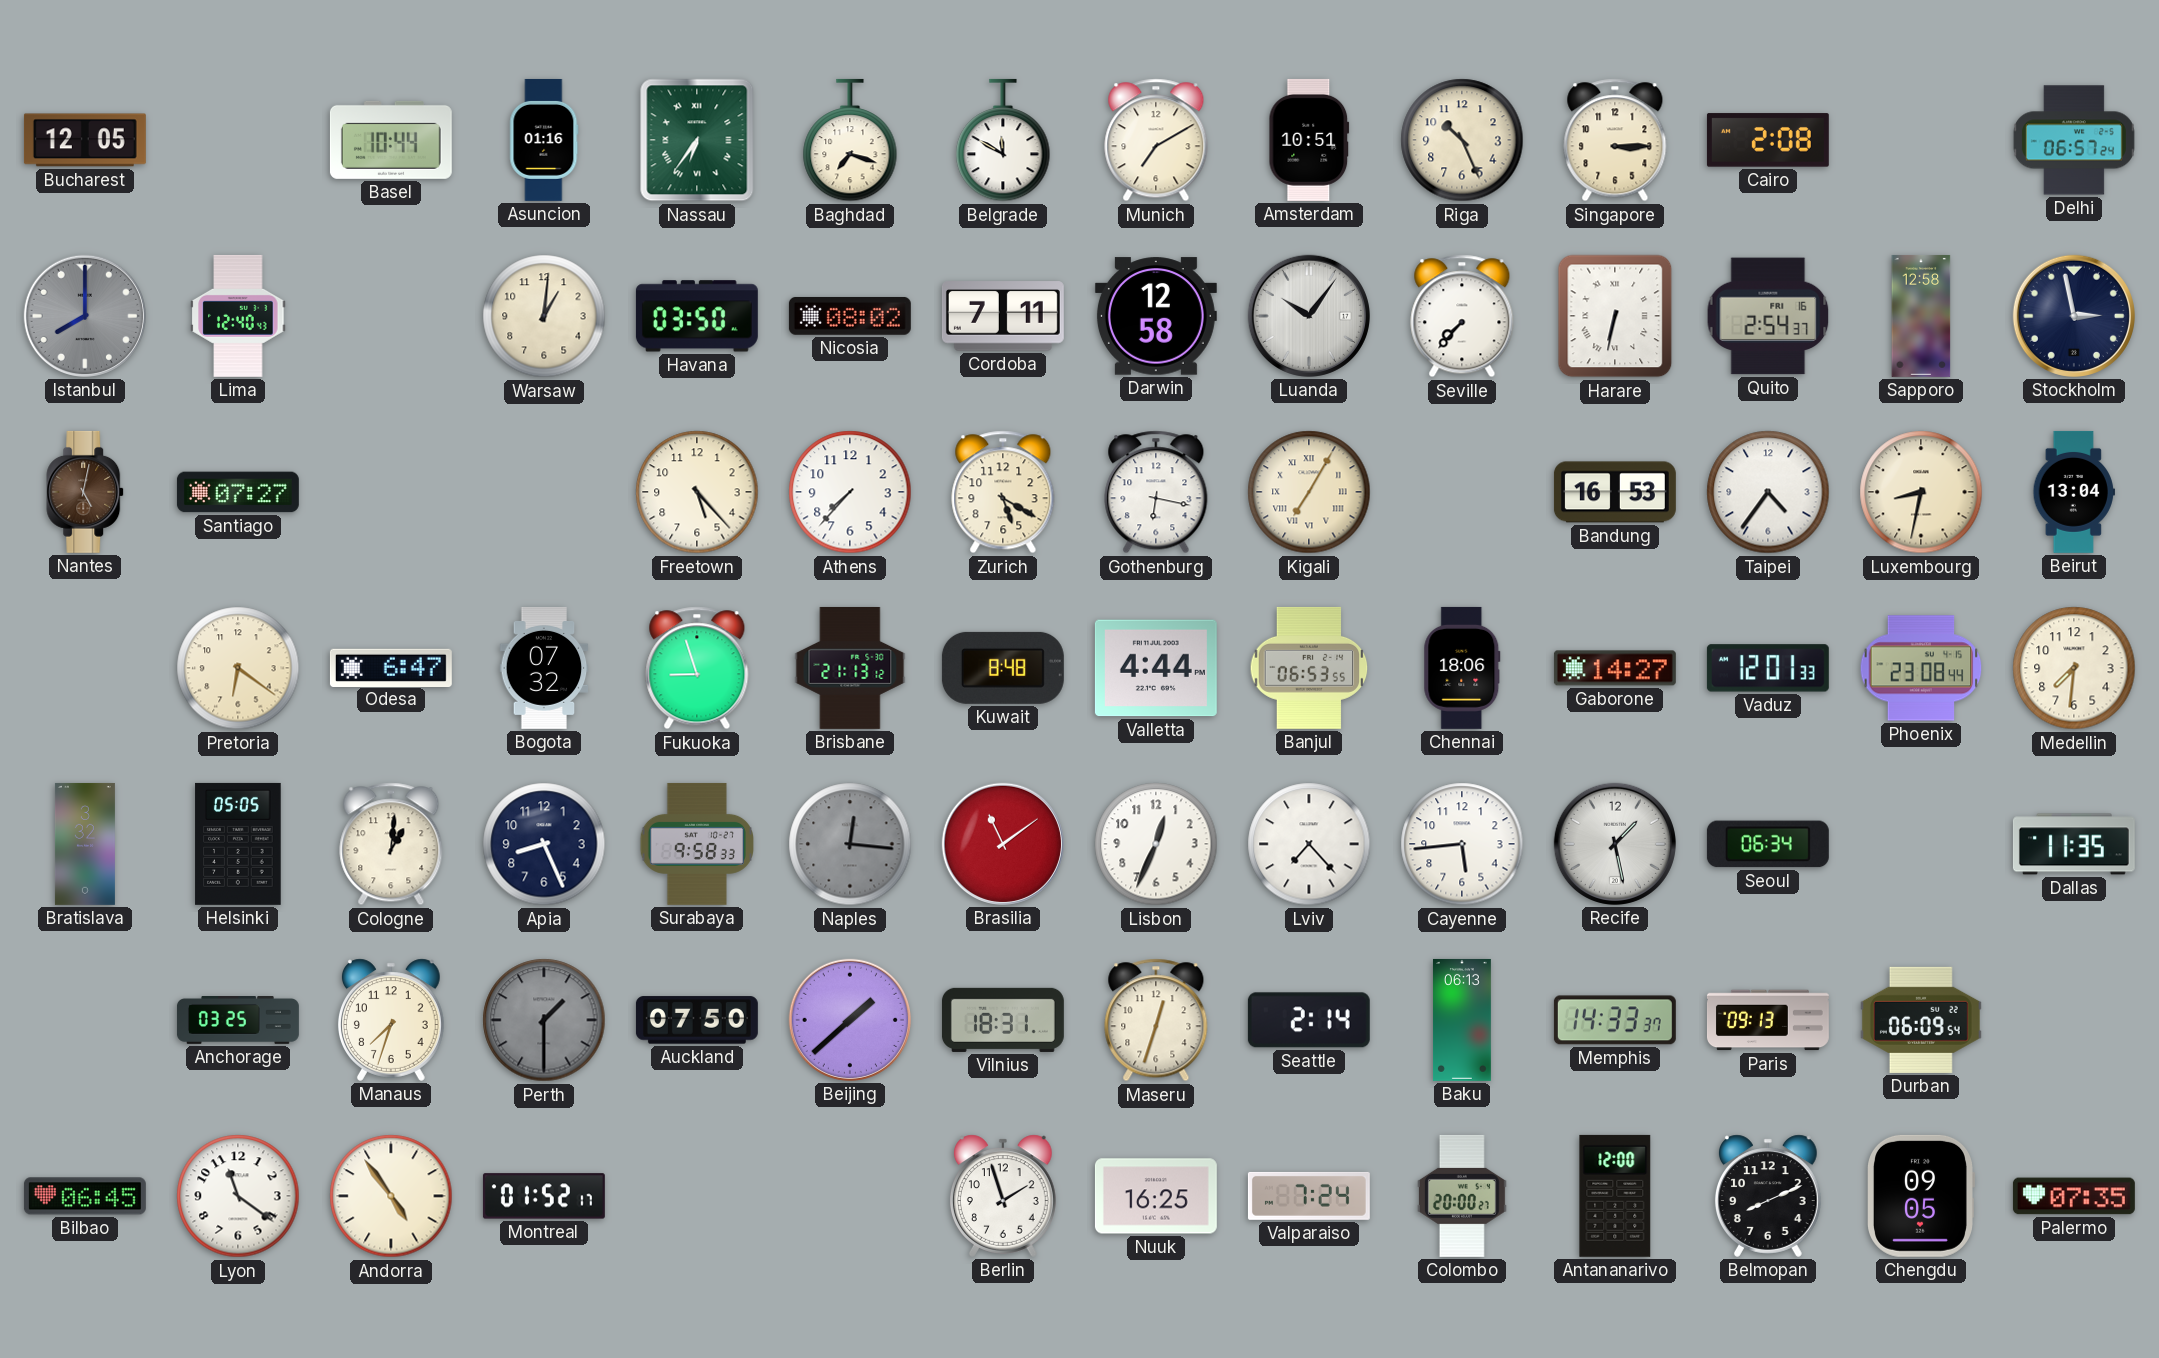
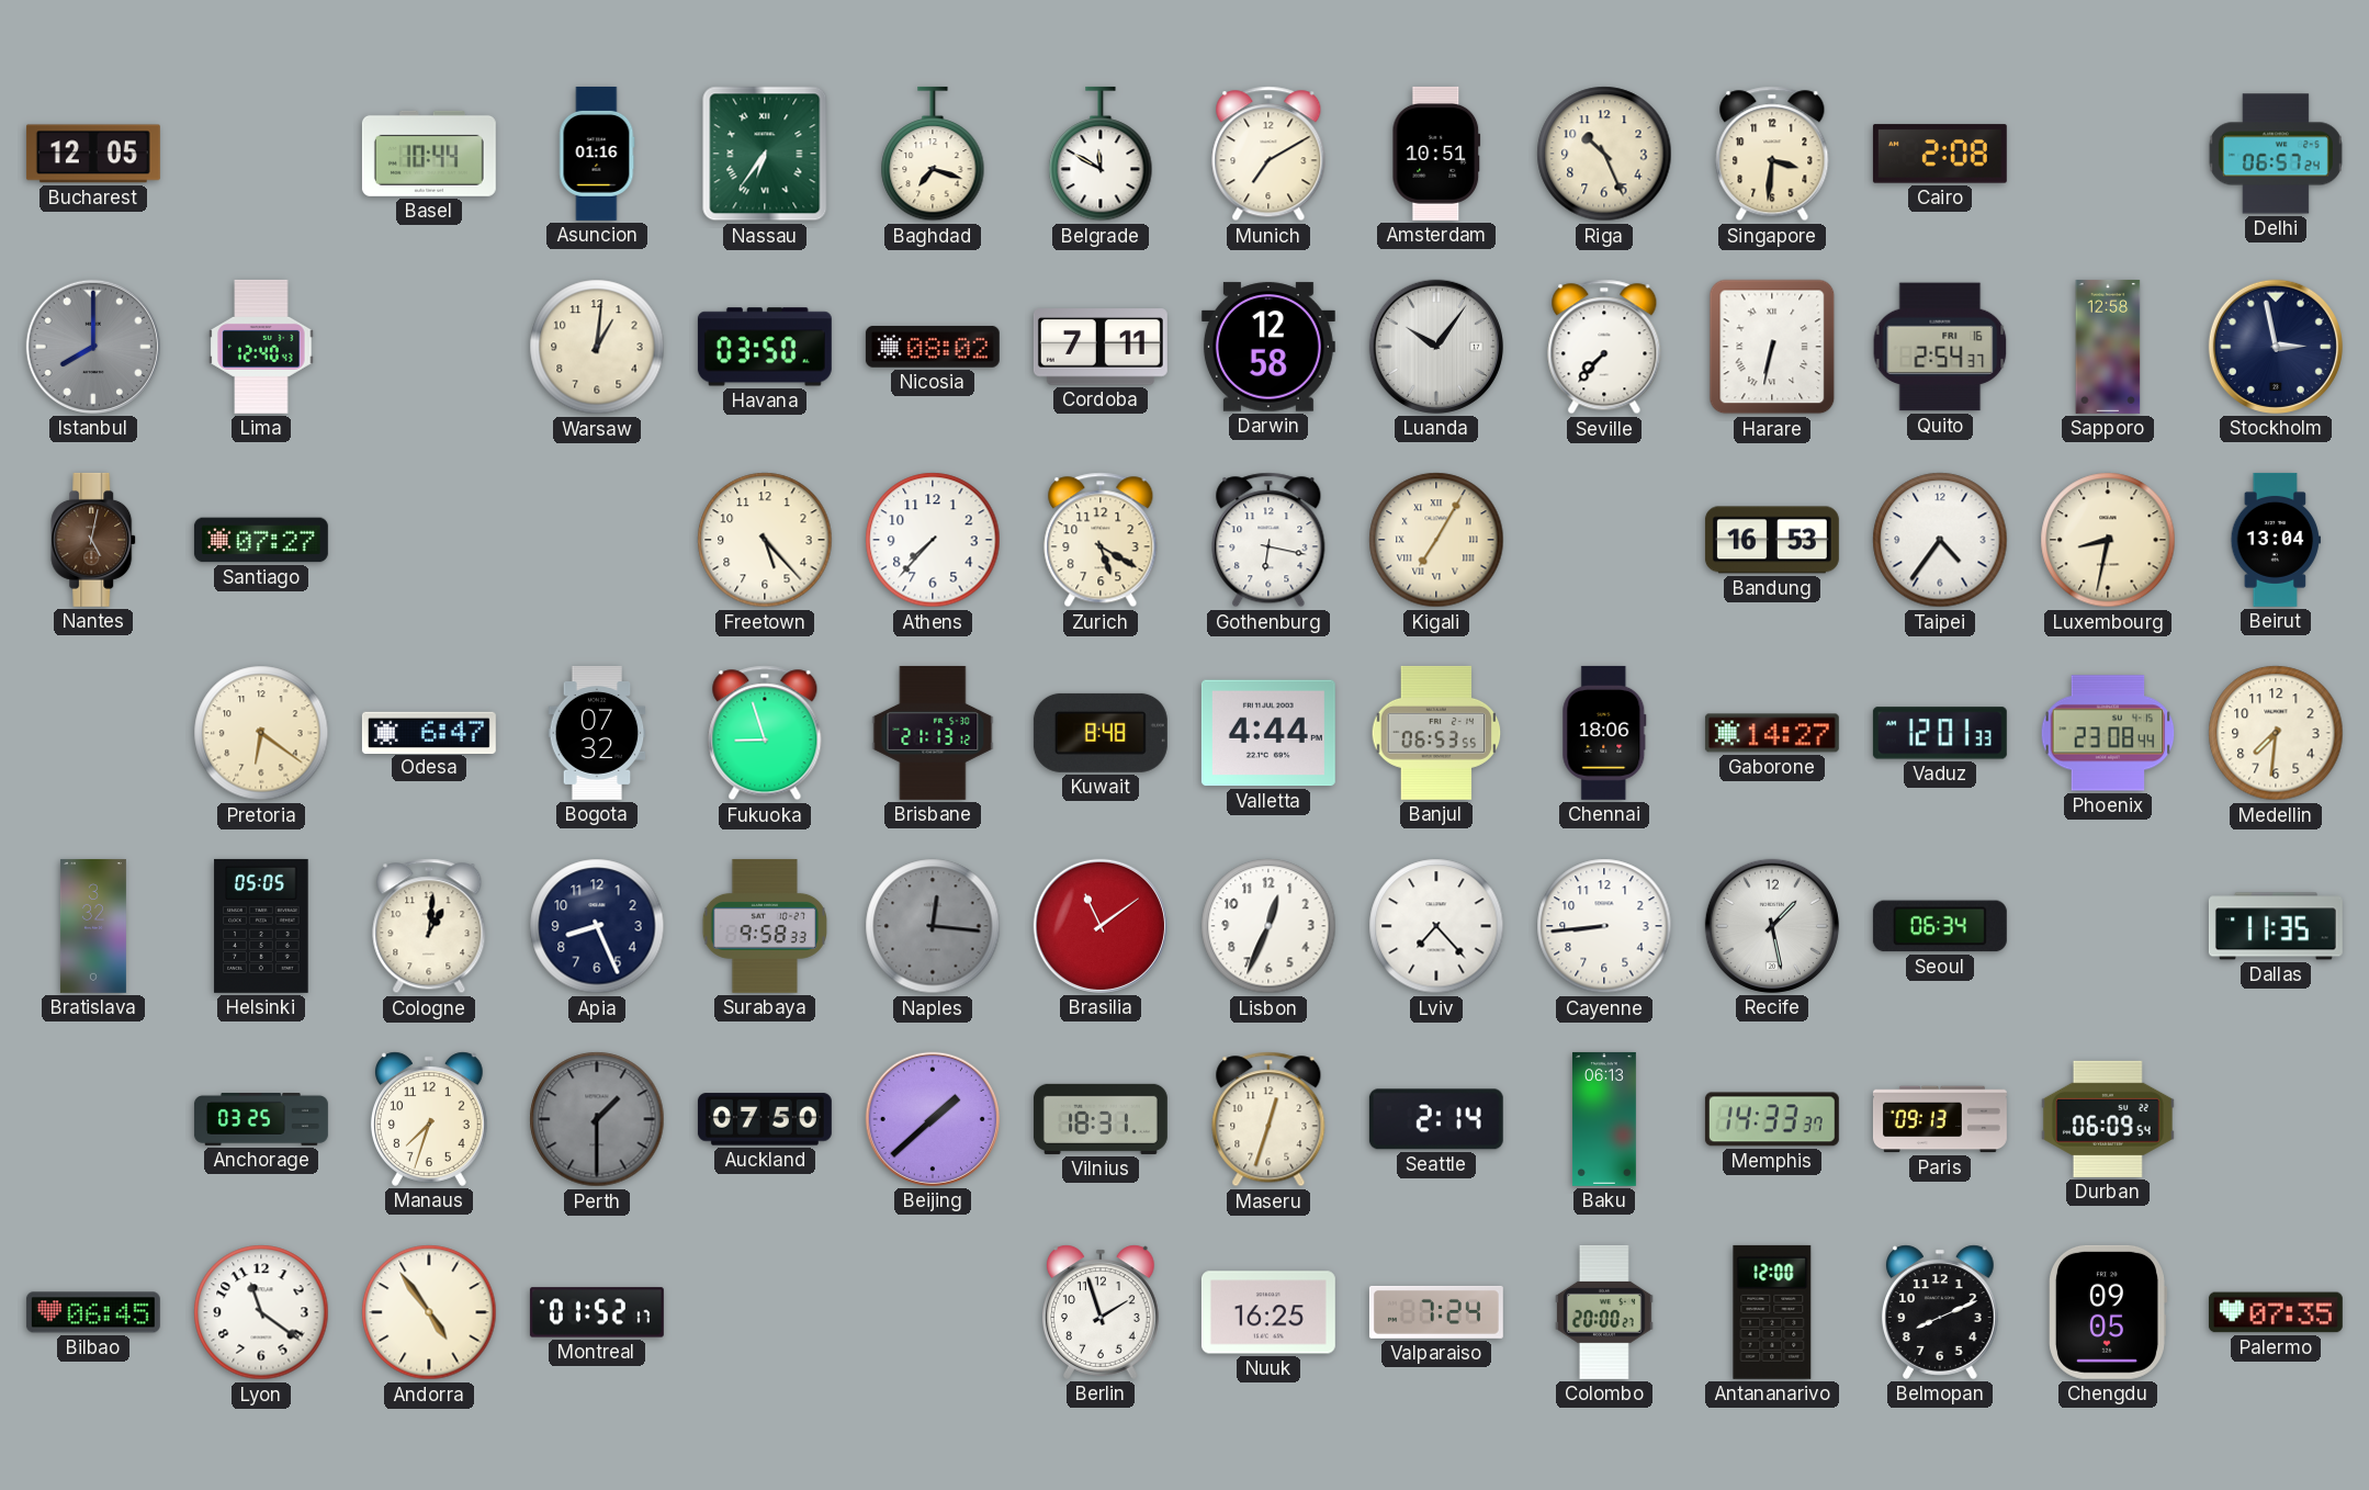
Singapore: 3:15 -> 3:31 (1772, 154)
Cayenne: 5:44 -> 8:44 (1604, 926)
